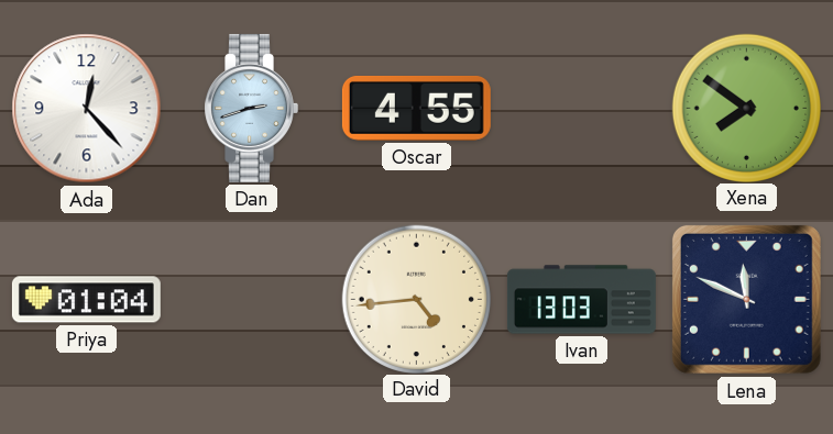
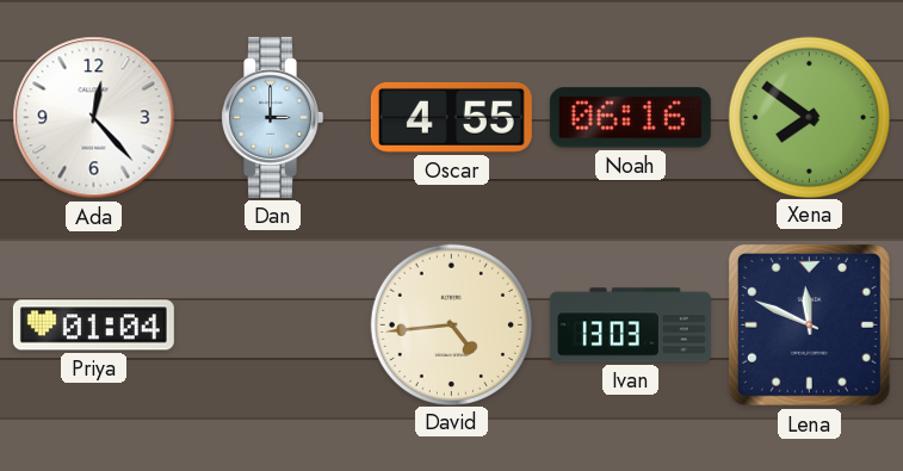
Dan: 2:42 -> 3:00 (272, 117)
Noah: none -> 06:16 (630, 118)
